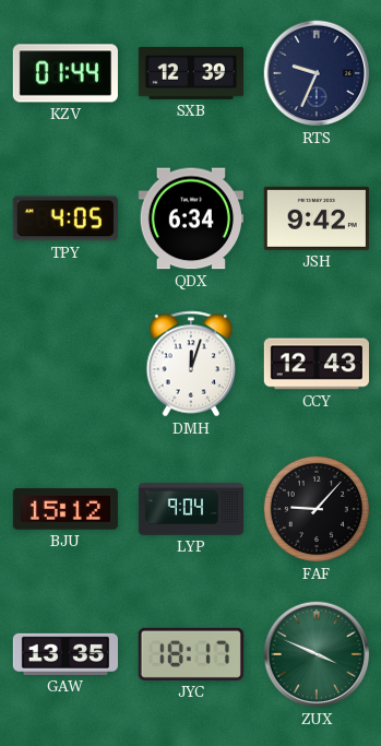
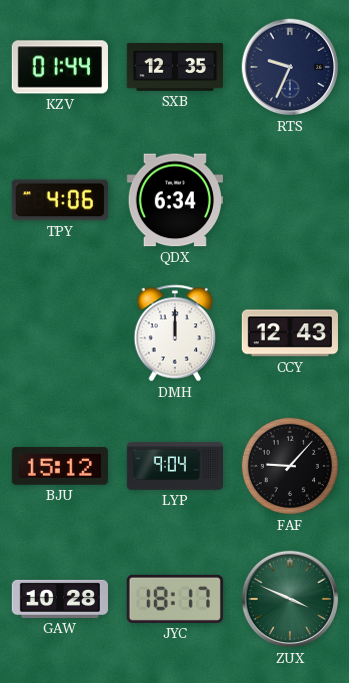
SXB: 12:39 -> 12:35 (174, 68)
TPY: 4:05 -> 4:06 (60, 200)
JSH: 9:42 -> none (317, 218)
DMH: 12:03 -> 12:00 (175, 333)
GAW: 13:35 -> 10:28 (59, 599)
